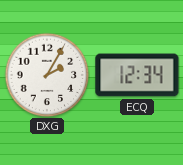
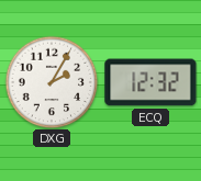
ECQ: 12:34 -> 12:32 (150, 82)
